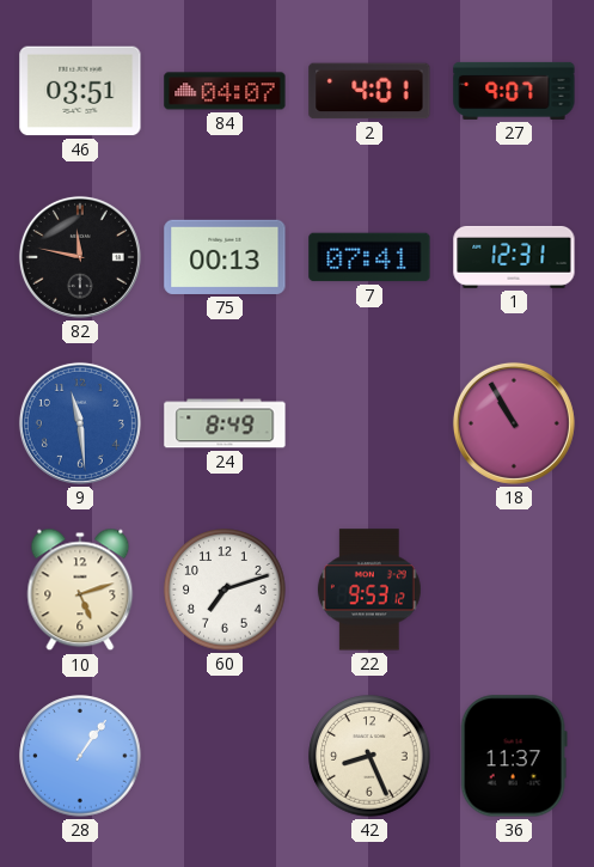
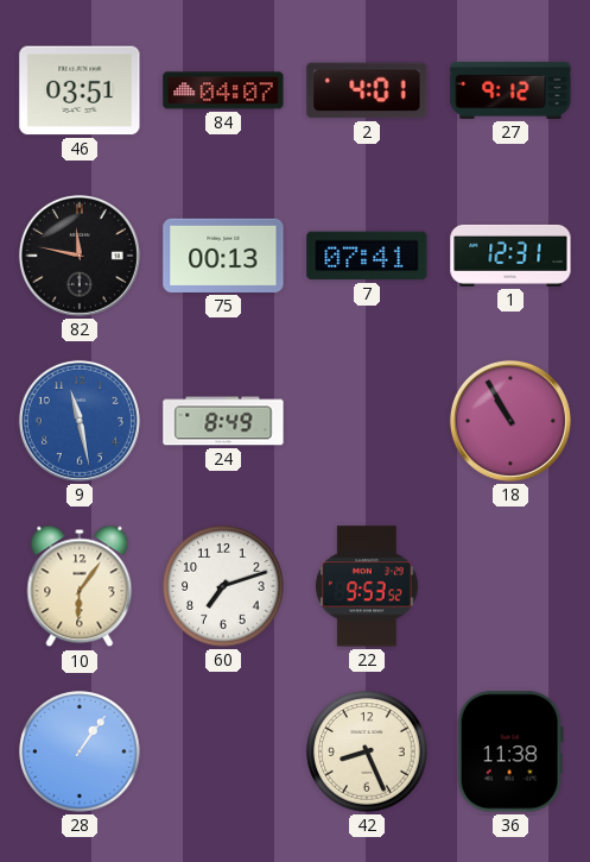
27: 9:07 -> 9:12 (510, 90)
9: 11:29 -> 11:28 (80, 421)
10: 5:12 -> 6:06 (80, 586)
22: 9:53:12 -> 9:53:52 (367, 586)
36: 11:37 -> 11:38 (510, 751)
